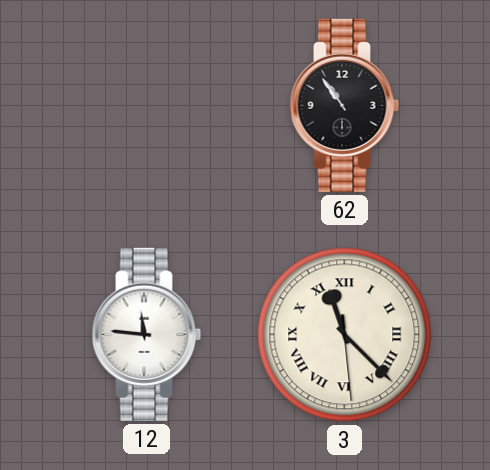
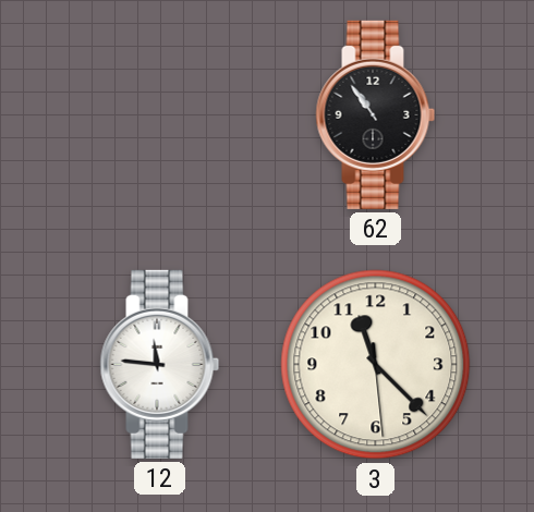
3 numerals: Roman -> Arabic (376, 365)
